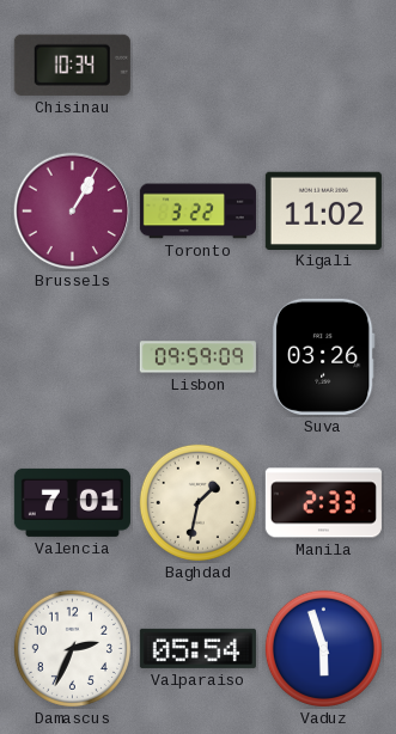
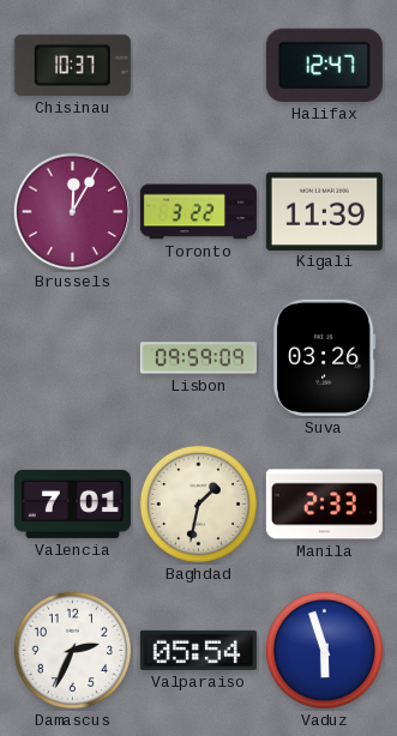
Chisinau: 10:34 -> 10:37 (72, 65)
Halifax: none -> 12:47 (324, 65)
Brussels: 1:05 -> 12:05 (73, 212)
Kigali: 11:02 -> 11:39 (324, 211)
